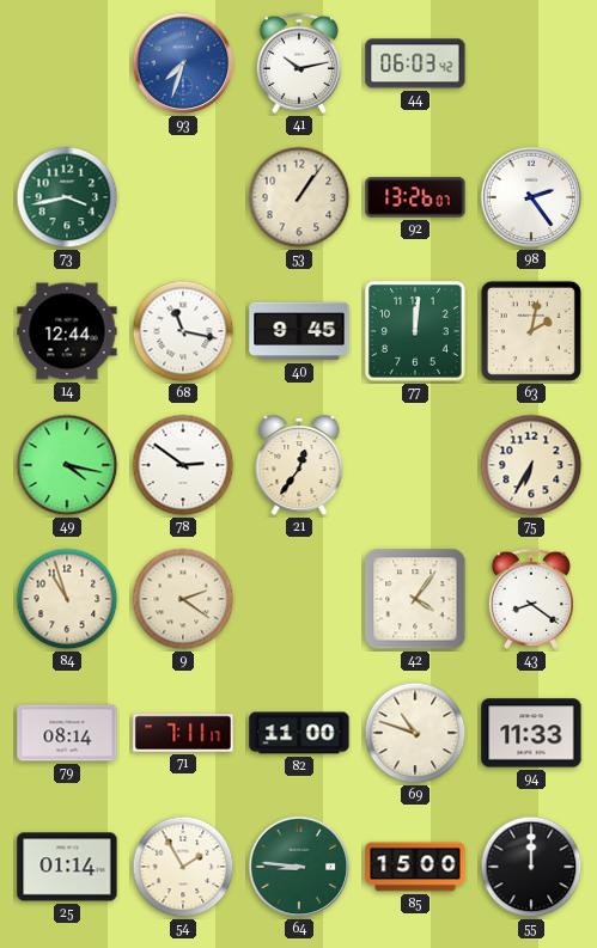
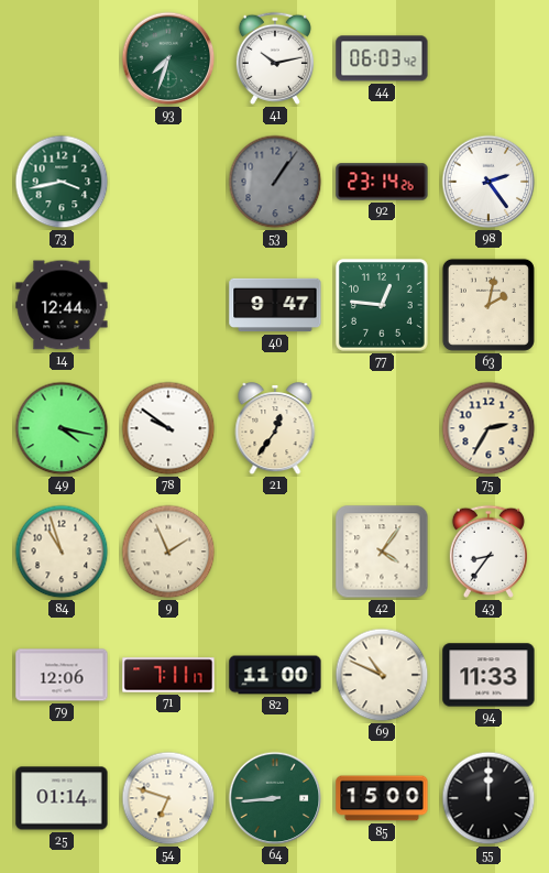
93 dial: blue -> green (168, 58)
53 dial: cream -> grey (275, 182)
92: 13:26 -> 23:14 (382, 182)
68: 11:17 -> none (183, 331)
40: 9:45 -> 9:47 (275, 305)
77: 12:01 -> 12:46 (383, 306)
78: 2:51 -> 9:51 (168, 428)
75: 6:35 -> 2:35 (488, 428)
9: 2:21 -> 1:56 (168, 552)
43: 8:21 -> 8:36 (488, 552)
79: 08:14 -> 12:06 (62, 675)
69: 10:48 -> 10:49 (382, 675)
54: 1:55 -> 6:48 (168, 798)
64: 8:46 -> 8:44 (275, 798)
